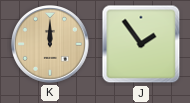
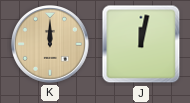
J: 1:54 -> 12:02 (141, 44)
